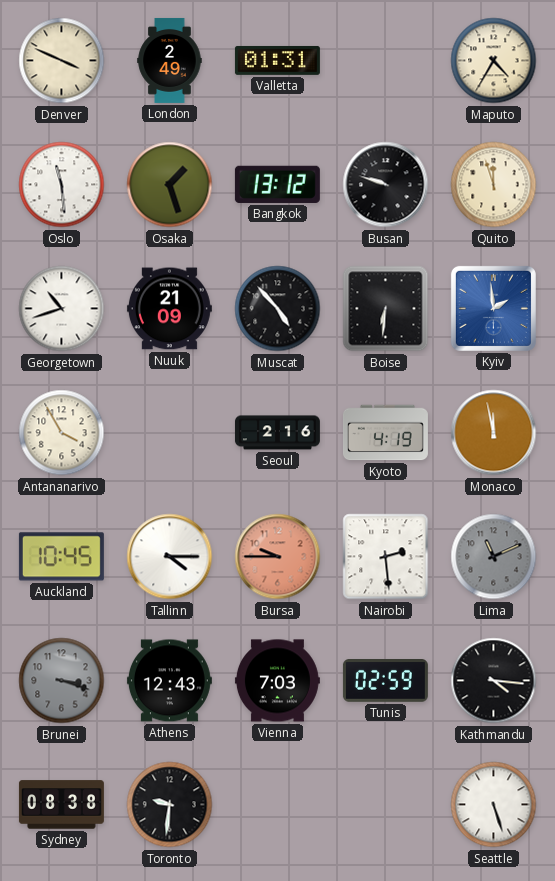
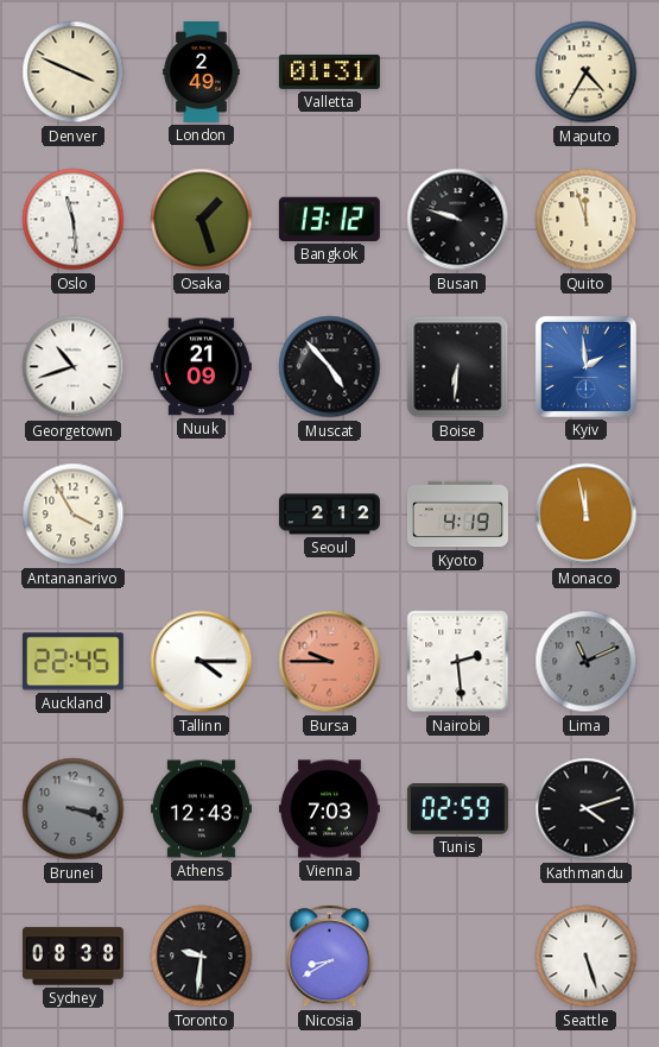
Seoul: 2:16 -> 2:12 (329, 515)
Auckland: 10:45 -> 22:45 (72, 662)
Kathmandu: 4:16 -> 4:12 (587, 809)
Nicosia: none -> 8:40 (330, 957)
